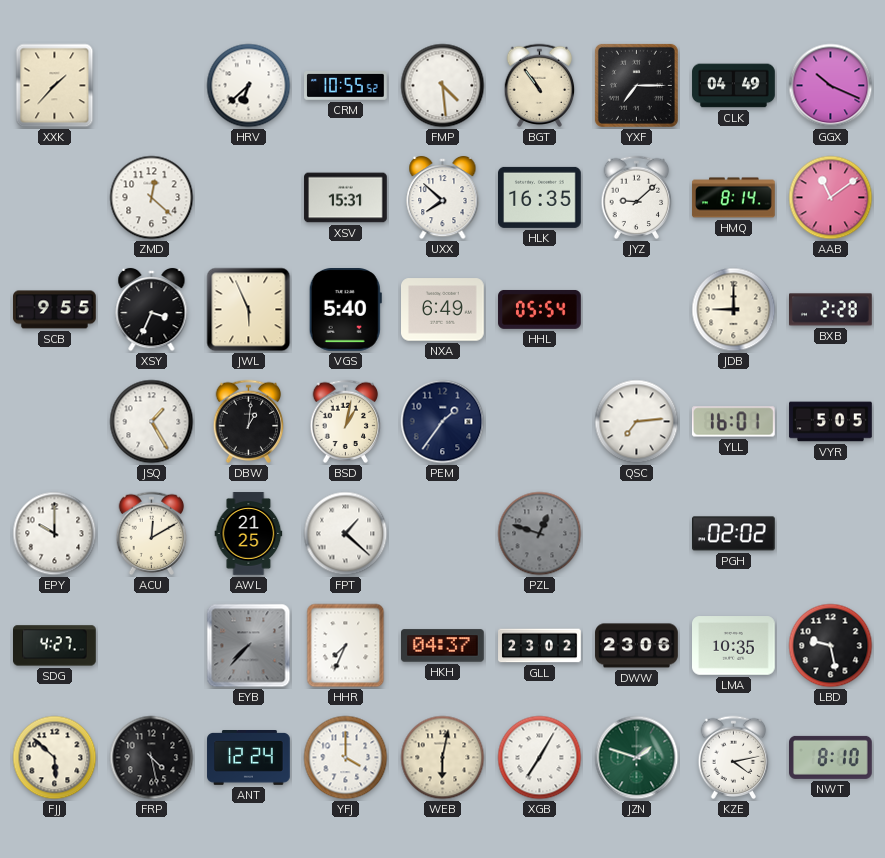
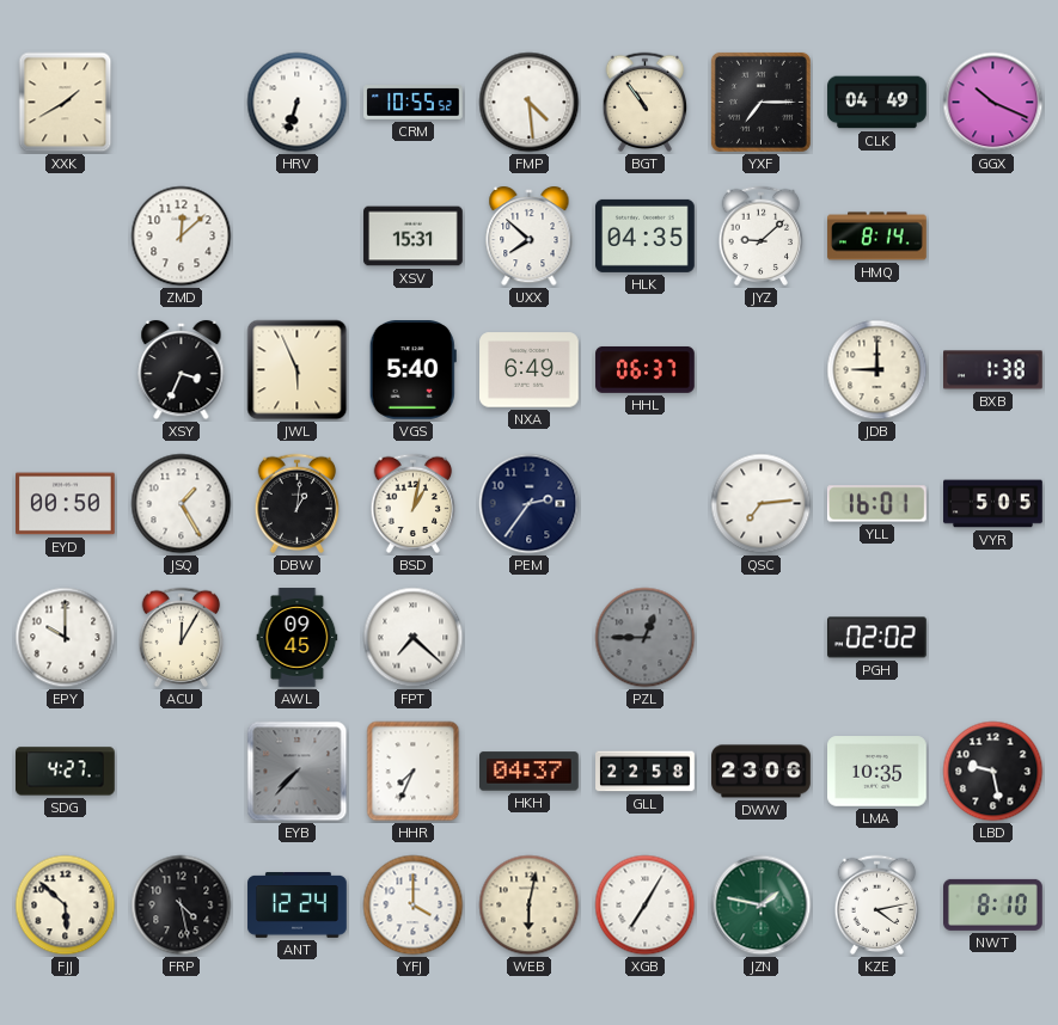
XXK: 1:37 -> 1:40 (66, 103)
HRV: 6:38 -> 6:33 (298, 103)
ZMD: 12:22 -> 12:08 (182, 237)
HLK: 16:35 -> 04:35 (646, 235)
AAB: 11:09 -> none (831, 198)
SCB: 9:55 -> none (55, 310)
HHL: 05:54 -> 06:37 (646, 369)
BXB: 2:28 -> 1:38 (993, 370)
EYD: none -> 00:50 (66, 504)
PEM: 1:36 -> 2:36 (530, 504)
ACU: 12:10 -> 12:05 (182, 638)
AWL: 21:25 -> 09:45 (298, 638)
FPT: 1:22 -> 7:22 (414, 638)
PZL: 12:48 -> 12:45 (646, 638)
GLL: 23:02 -> 22:58 (646, 772)
JZN: 1:48 -> 1:47 (762, 906)
